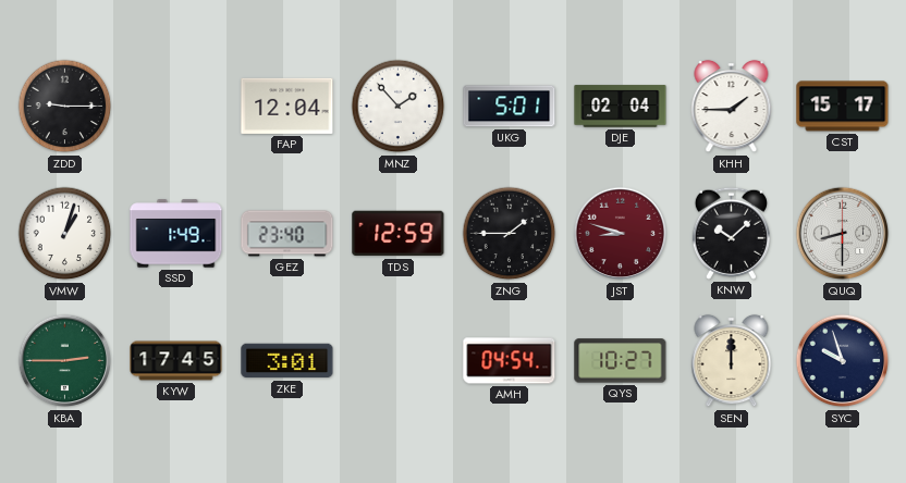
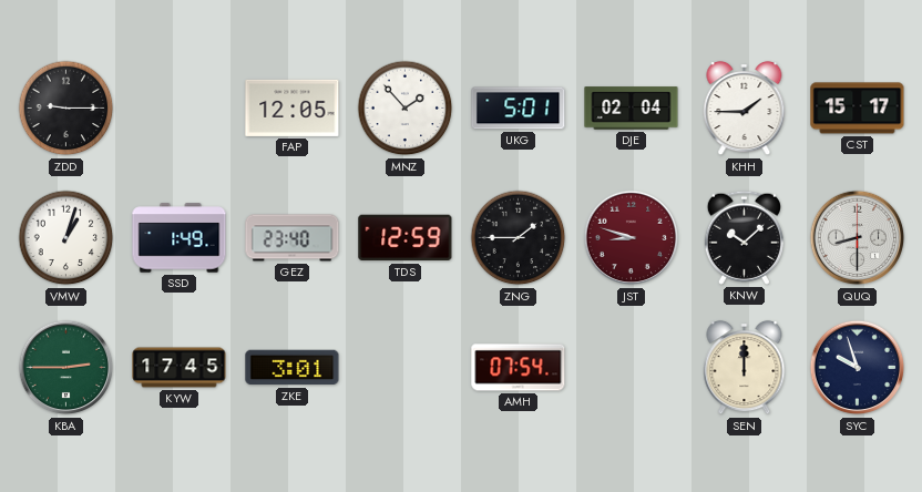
FAP: 12:04 -> 12:05 (293, 107)
AMH: 04:54 -> 07:54 (519, 368)
QYS: 10:27 -> none (621, 361)
